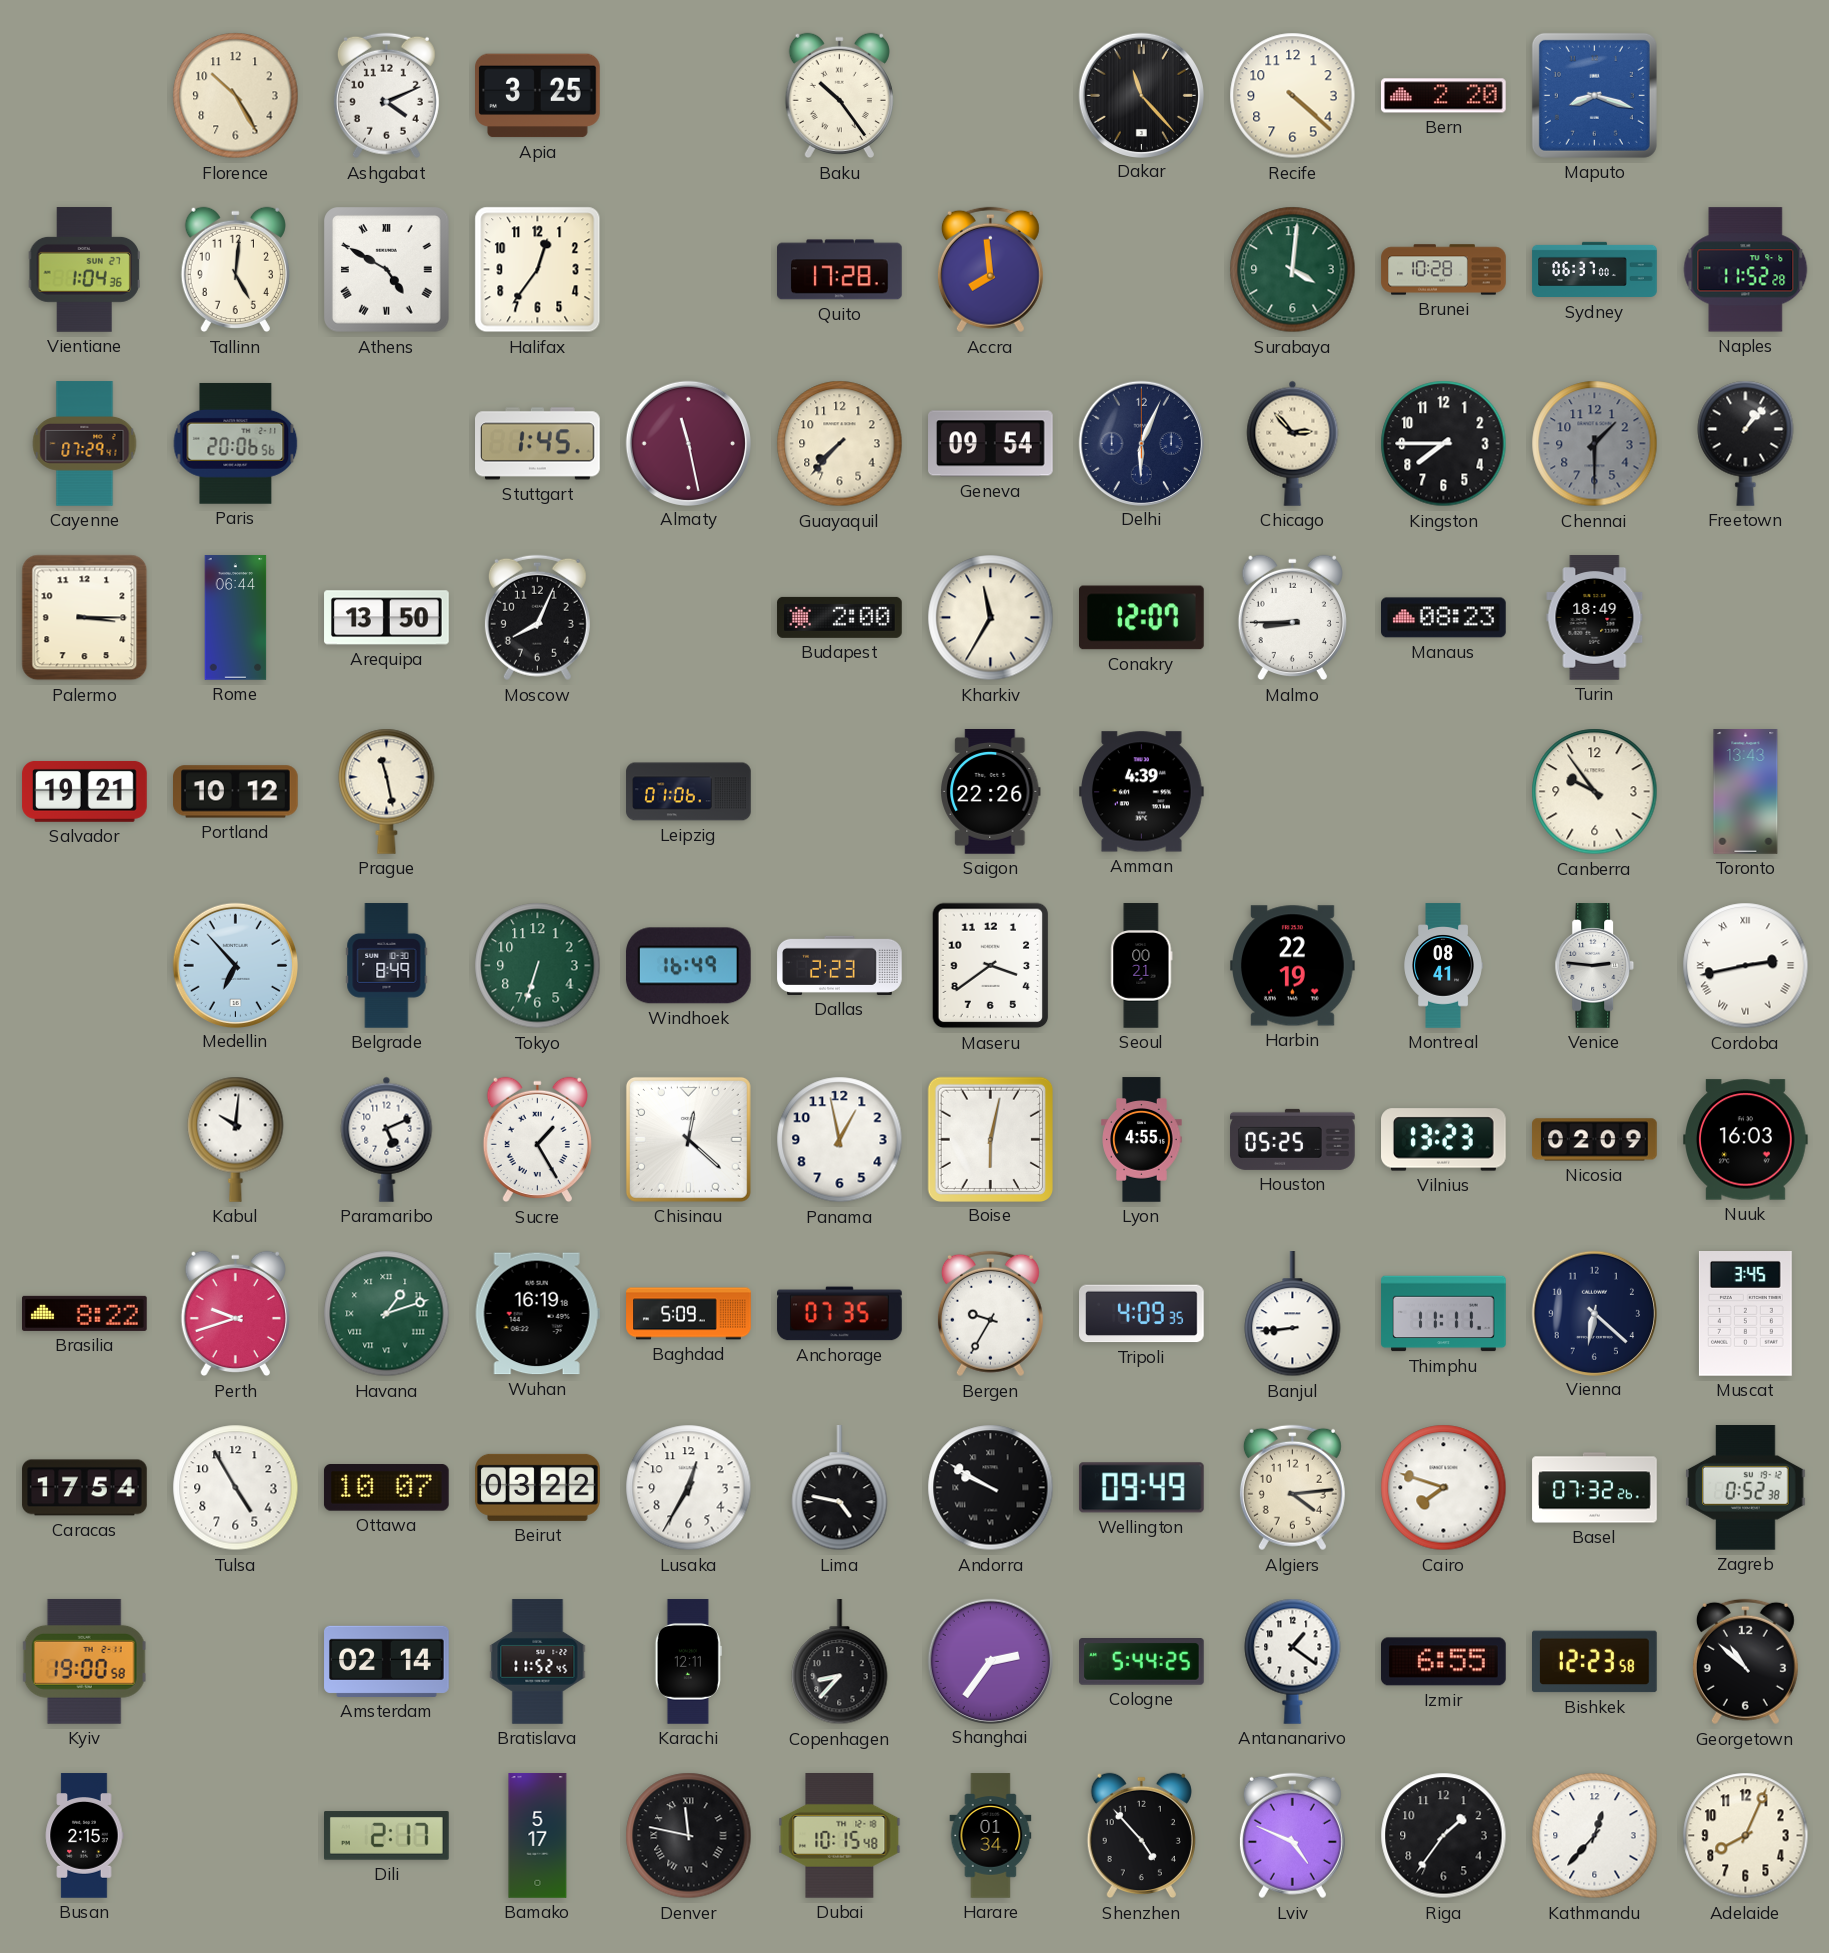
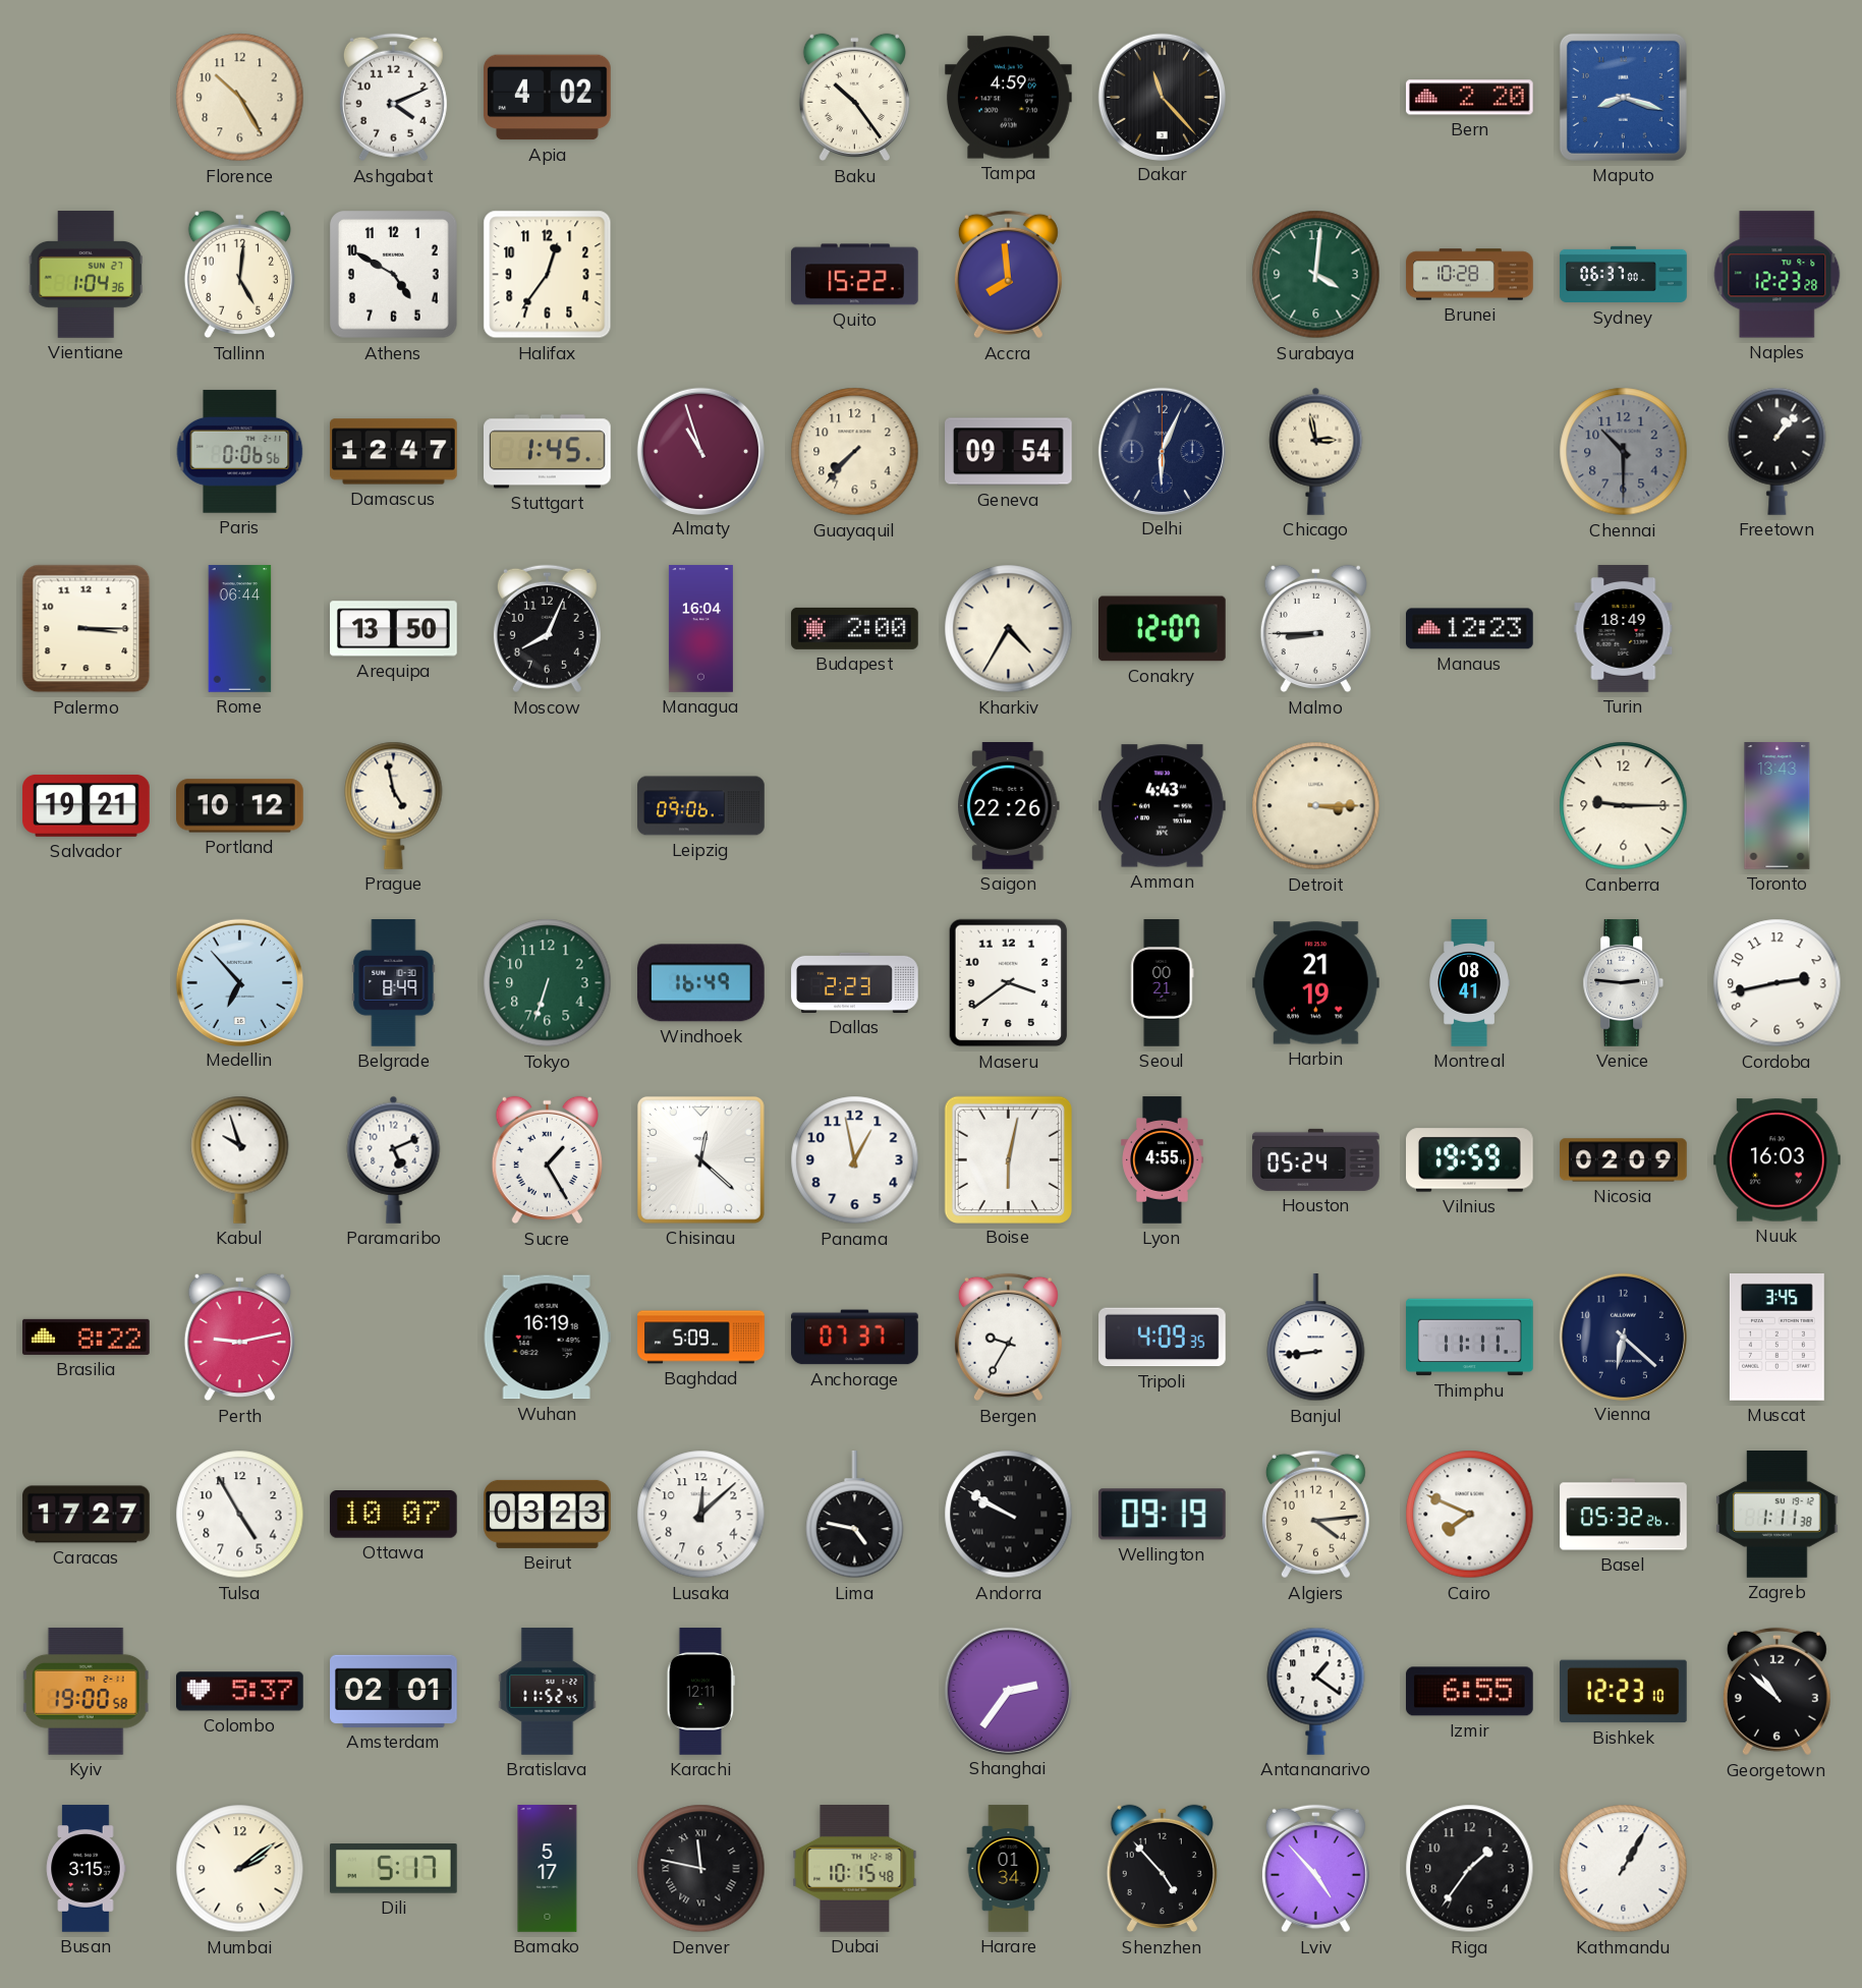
Apia: 3:25 -> 4:02 (548, 98)
Tampa: none -> 4:59 (1009, 98)
Recife: 4:22 -> none (1293, 96)
Athens numerals: Roman -> Arabic (394, 275)
Quito: 17:28 -> 15:22 (855, 275)
Naples: 11:52 -> 12:23 (1778, 275)
Cayenne: 07:29 -> none (85, 444)
Paris: 20:06 -> 0:06 (240, 451)
Damascus: none -> 12:47 (394, 452)
Almaty: 11:28 -> 10:57 (700, 451)
Chicago: 2:53 -> 2:58 (1316, 451)
Kingston: 7:45 -> none (1444, 444)
Chennai: 1:30 -> 10:30 (1624, 452)
Managua: none -> 16:04 (700, 629)
Kharkiv: 11:35 -> 4:35 (1009, 629)
Manaus: 08:23 -> 12:23 (1470, 629)
Prague: 11:28 -> 4:58 (394, 805)
Leipzig: 01:06 -> 09:06 (701, 806)
Amman: 4:39 -> 4:43 (1163, 806)
Detroit: none -> 3:15 (1316, 806)
Canberra: 9:54 -> 9:15 (1624, 806)
Harbin: 22:19 -> 21:19 (1316, 983)
Cordoba numerals: Roman -> Arabic (1778, 983)
Kabul: 10:01 -> 9:57 (240, 1159)
Houston: 05:25 -> 05:24 (1316, 1159)
Vilnius: 13:23 -> 19:59 (1470, 1160)
Perth: 9:42 -> 9:13 (239, 1338)
Havana: 1:12 -> none (387, 1314)
Anchorage: 07:35 -> 07:37 (855, 1338)
Caracas: 17:54 -> 17:27 (87, 1515)
Beirut: 03:22 -> 03:23 (548, 1514)
Lusaka: 12:35 -> 12:08 (701, 1515)
Wellington: 09:49 -> 09:19 (1162, 1515)
Cairo: 7:48 -> 7:49 (1470, 1515)
Basel: 07:32 -> 05:32 (1624, 1515)
Zagreb: 0:52 -> 1:11 (1778, 1515)
Colombo: none -> 5:37 (240, 1692)
Amsterdam: 02:14 -> 02:01 (394, 1691)
Copenhagen: 8:37 -> none (840, 1663)
Cologne: 5:44 -> none (1142, 1662)
Bishkek: 12:23:58 -> 12:23:10 (1624, 1692)
Busan: 2:15 -> 3:15 (86, 1869)
Mumbai: none -> 2:09 (240, 1869)
Dili: 2:17 -> 5:17 (394, 1869)
Lviv: 4:49 -> 4:53 (1315, 1869)
Kathmandu: 12:37 -> 1:05 (1624, 1869)
Adelaide: 8:04 -> none (1746, 1836)
